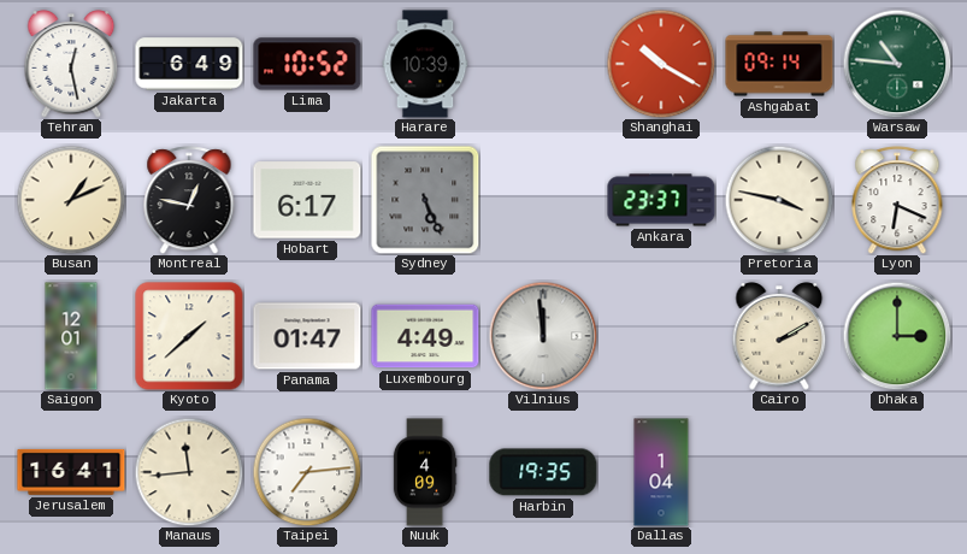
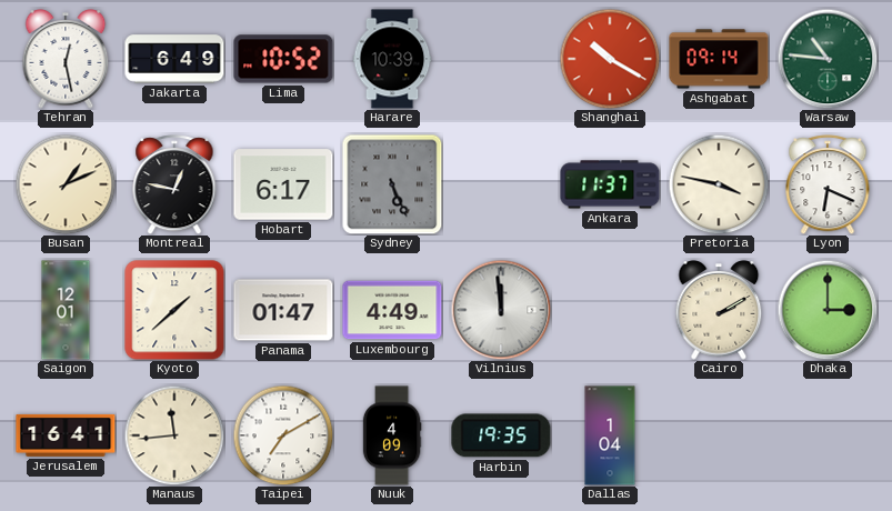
Ankara: 23:37 -> 11:37 (610, 184)
Taipei: 7:14 -> 7:10 (283, 435)
